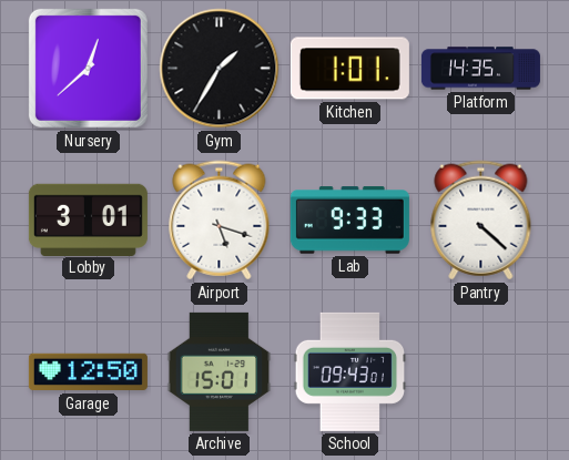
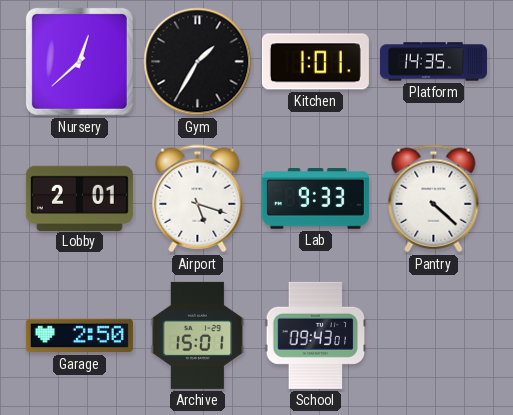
Lobby: 3:01 -> 2:01 (79, 198)
Garage: 12:50 -> 2:50 (79, 336)
